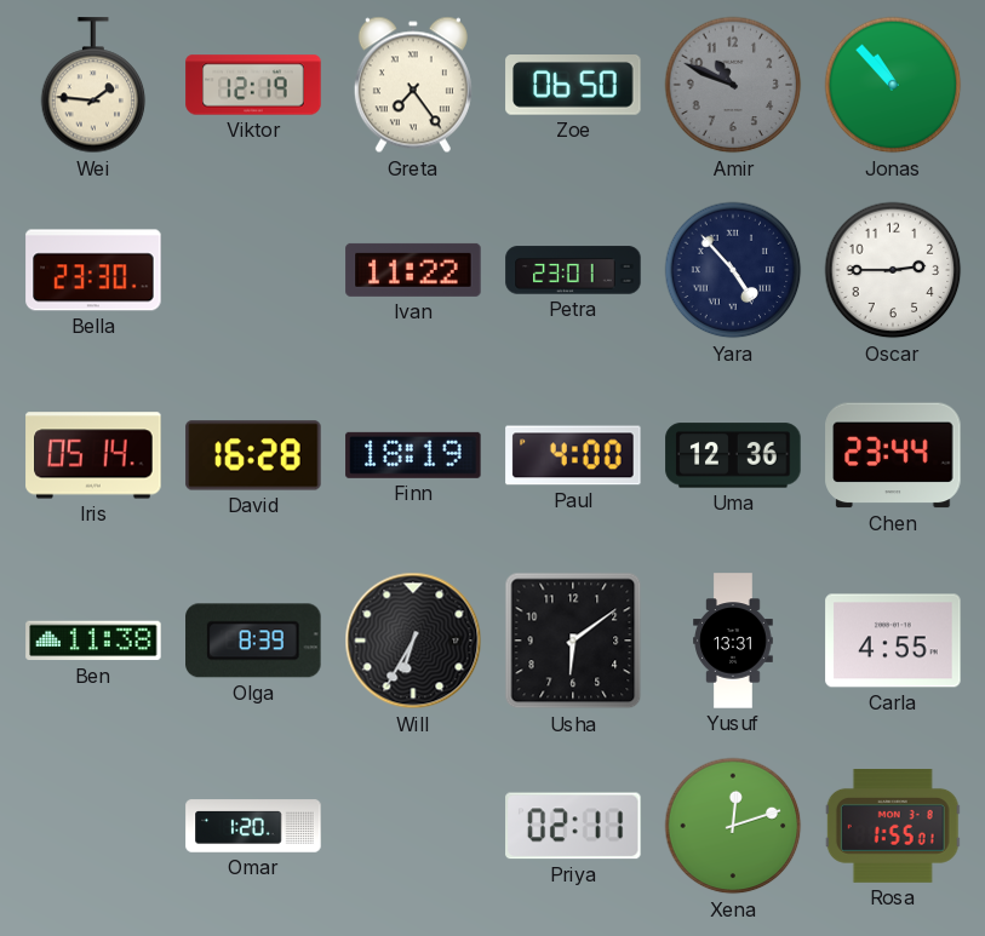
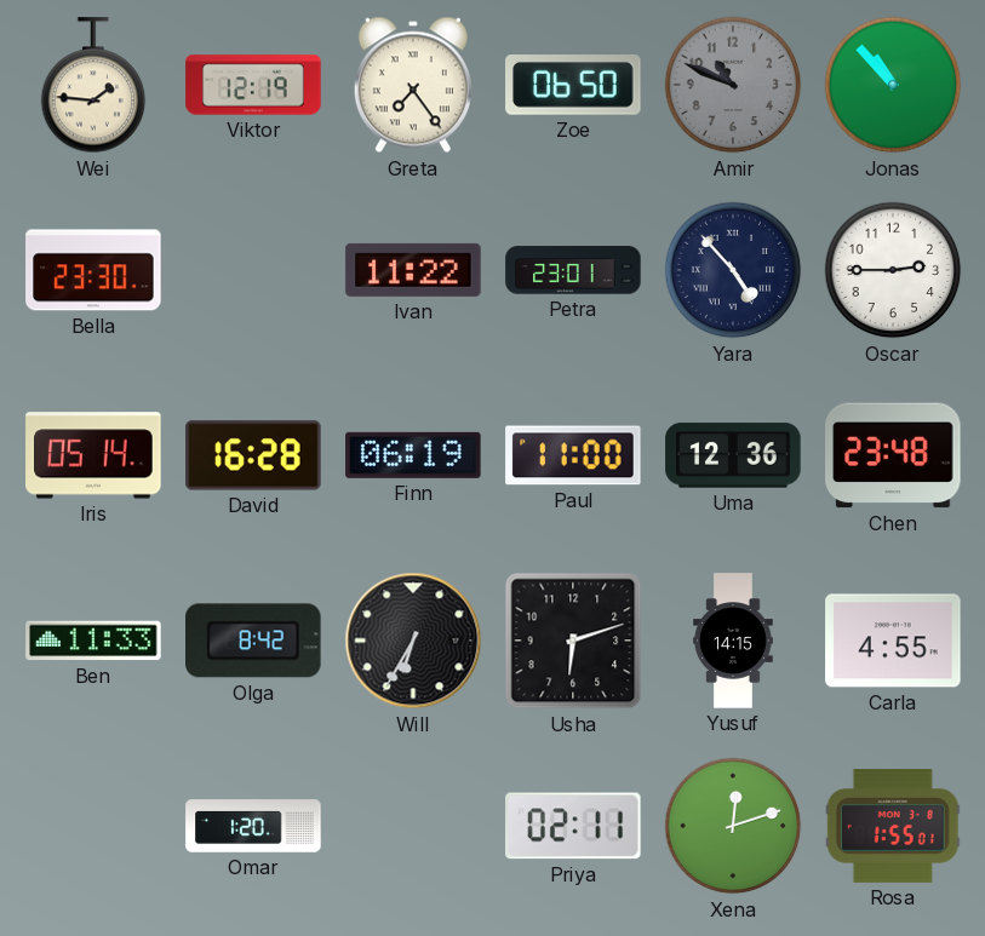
Finn: 18:19 -> 06:19 (413, 455)
Paul: 4:00 -> 11:00 (573, 455)
Chen: 23:44 -> 23:48 (893, 455)
Ben: 11:38 -> 11:33 (93, 641)
Olga: 8:39 -> 8:42 (253, 641)
Usha: 6:09 -> 6:12 (573, 641)
Yusuf: 13:31 -> 14:15 (733, 641)
